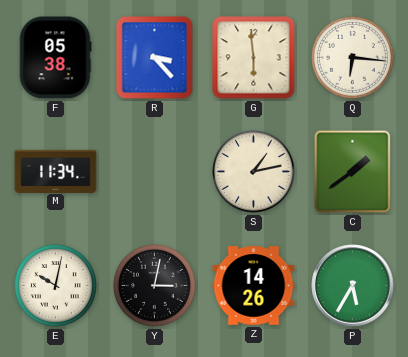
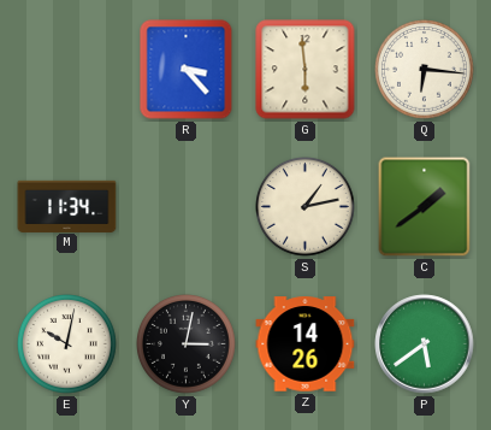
F: 05:38 -> none (55, 58)
P: 5:35 -> 5:39 (425, 344)
